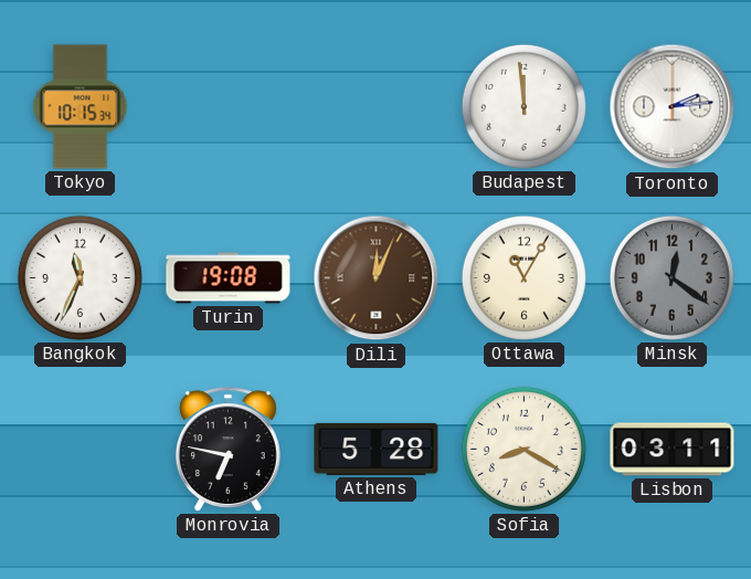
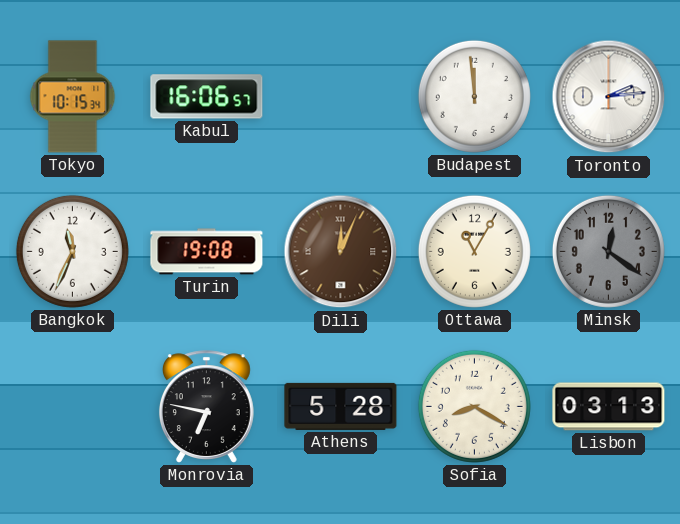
Kabul: none -> 16:06 (207, 97)
Lisbon: 03:11 -> 03:13 (609, 407)
